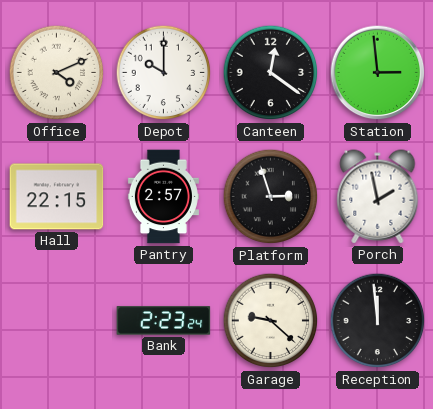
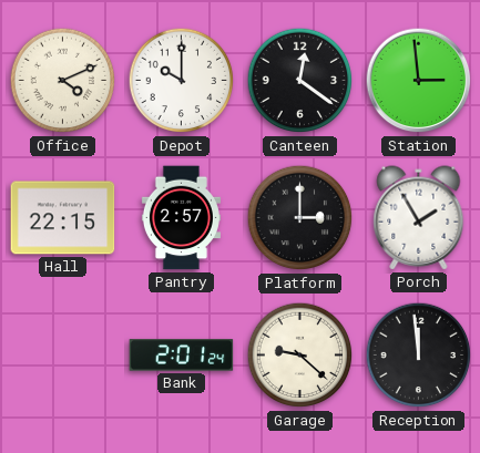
Platform: 2:57 -> 3:00 (300, 218)
Porch: 1:58 -> 1:55 (419, 218)
Bank: 2:23 -> 2:01 (182, 356)
